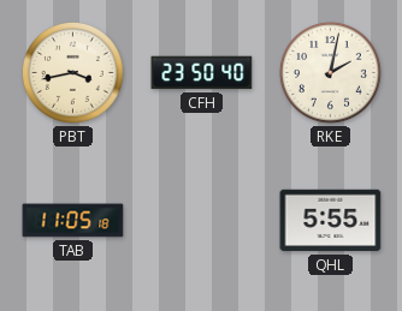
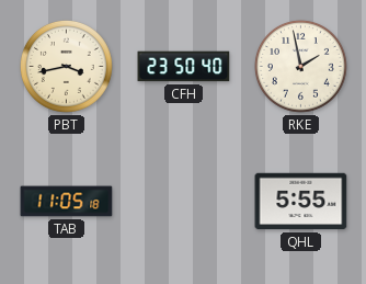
RKE: 2:02 -> 1:58 (300, 66)
